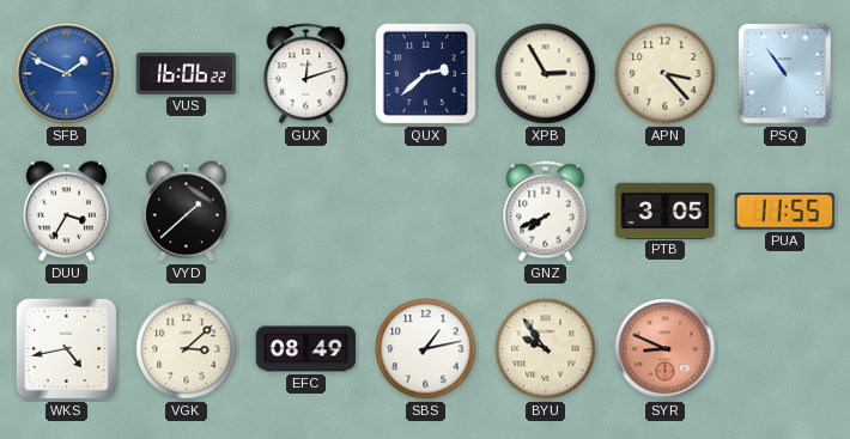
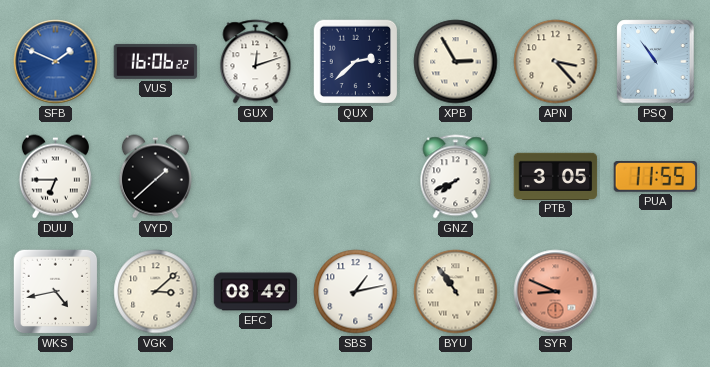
DUU: 3:35 -> 6:45 (55, 177)
BYU: 9:54 -> 10:54 (456, 292)
